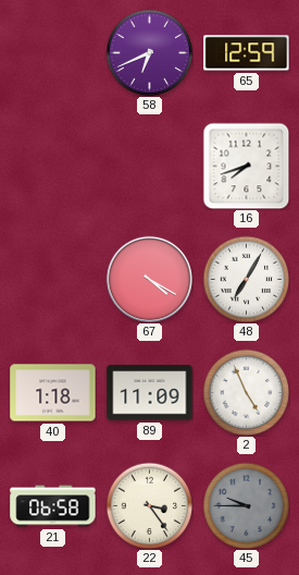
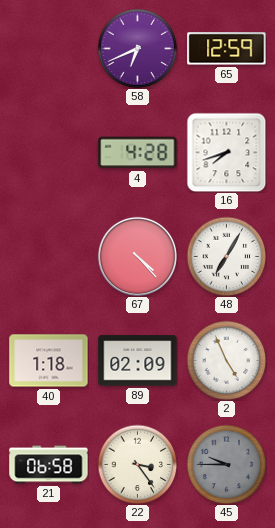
4: none -> 4:28 (138, 153)
67: 4:20 -> 4:23 (137, 256)
89: 11:09 -> 02:09 (138, 361)
